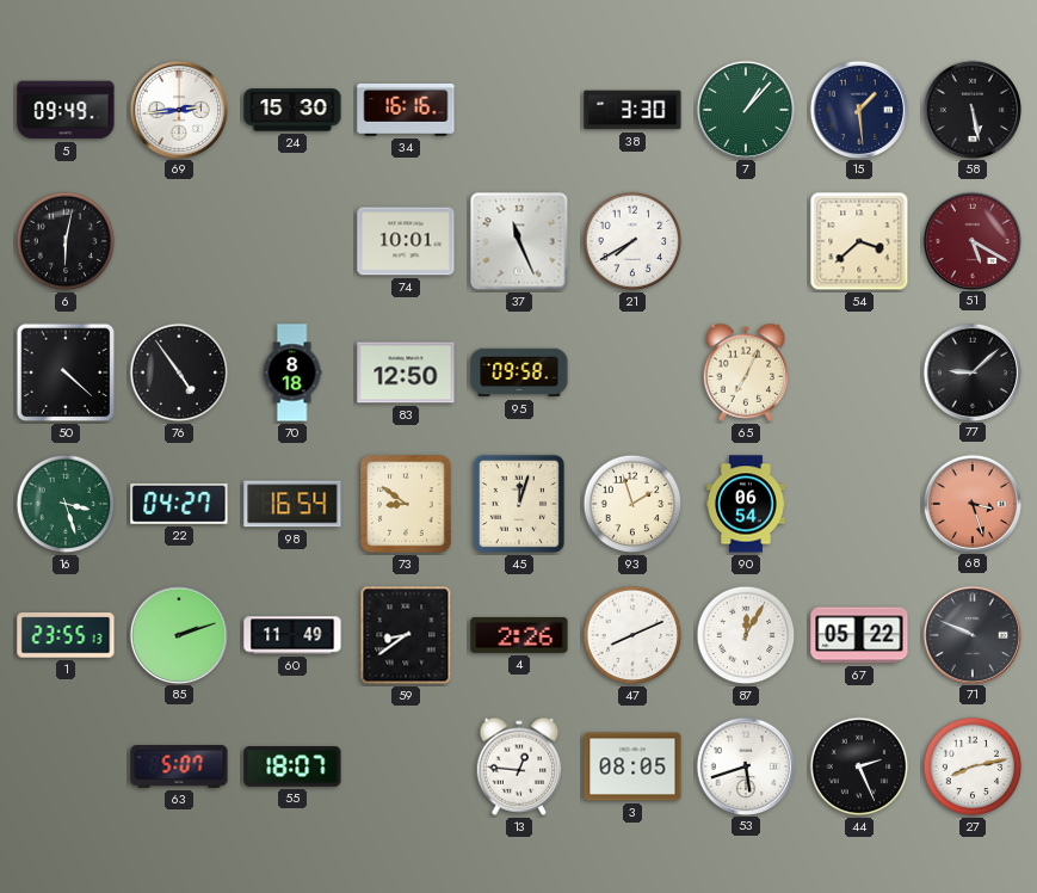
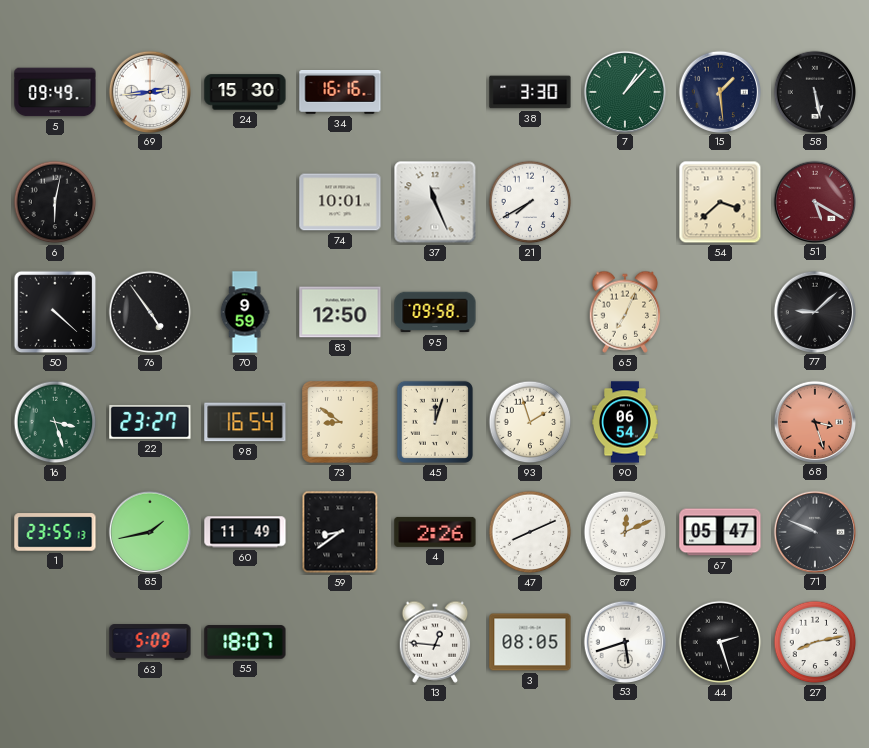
70: 8:18 -> 9:59 (245, 312)
22: 04:27 -> 23:27 (150, 422)
85: 2:12 -> 1:43 (149, 531)
87: 12:05 -> 12:11 (625, 532)
67: 05:22 -> 05:47 (720, 532)
63: 5:07 -> 5:09 (150, 642)
44: 2:26 -> 2:27 (720, 642)
